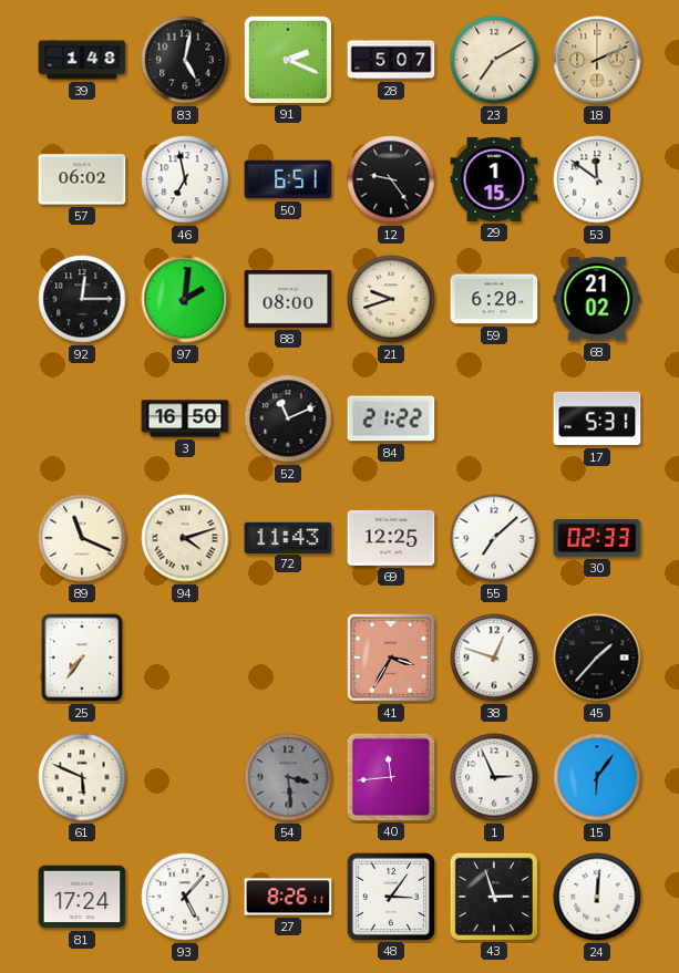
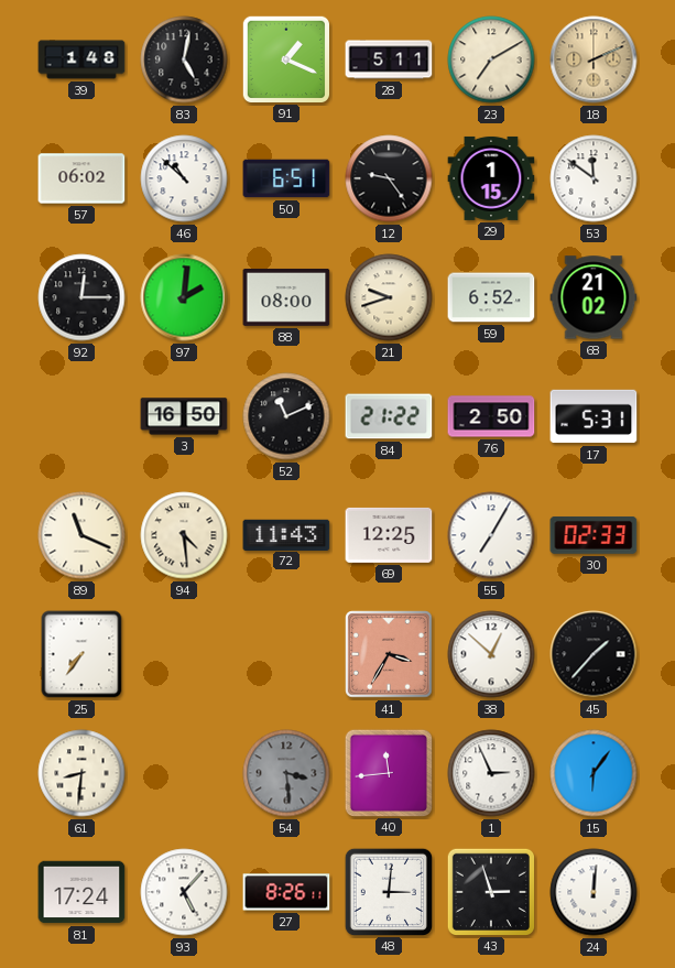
91: 2:19 -> 1:19 (285, 58)
28: 5:07 -> 5:11 (389, 59)
46: 6:58 -> 10:52 (184, 178)
59: 6:20 -> 6:52 (491, 297)
76: none -> 2:50 (491, 416)
94: 4:12 -> 4:29 (184, 535)
55: 7:08 -> 7:05 (491, 535)
38: 12:48 -> 12:52 (491, 654)
61: 5:49 -> 8:31 (81, 773)
48: 3:06 -> 3:01 (388, 891)
